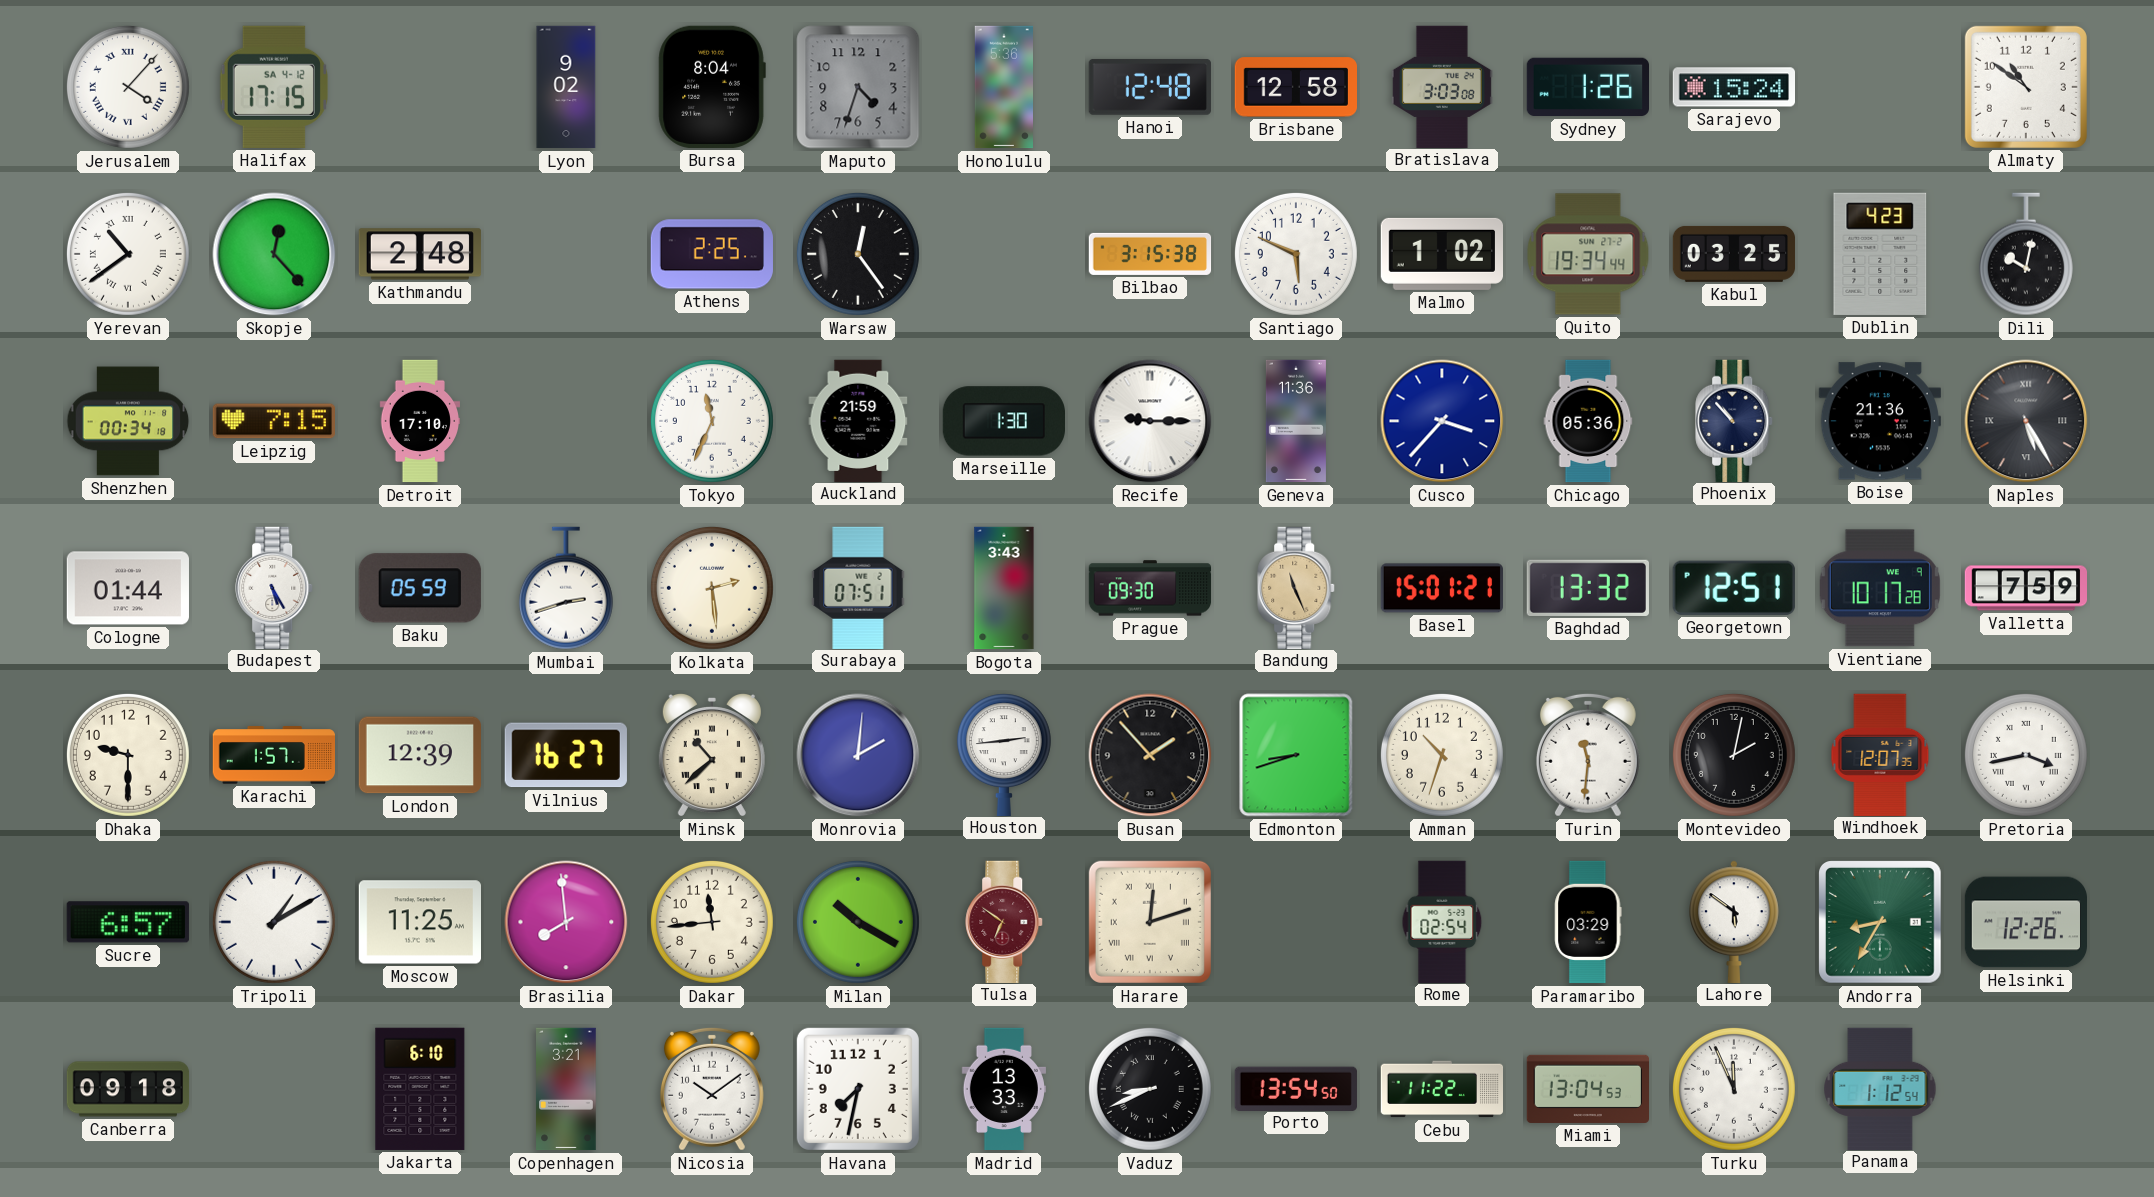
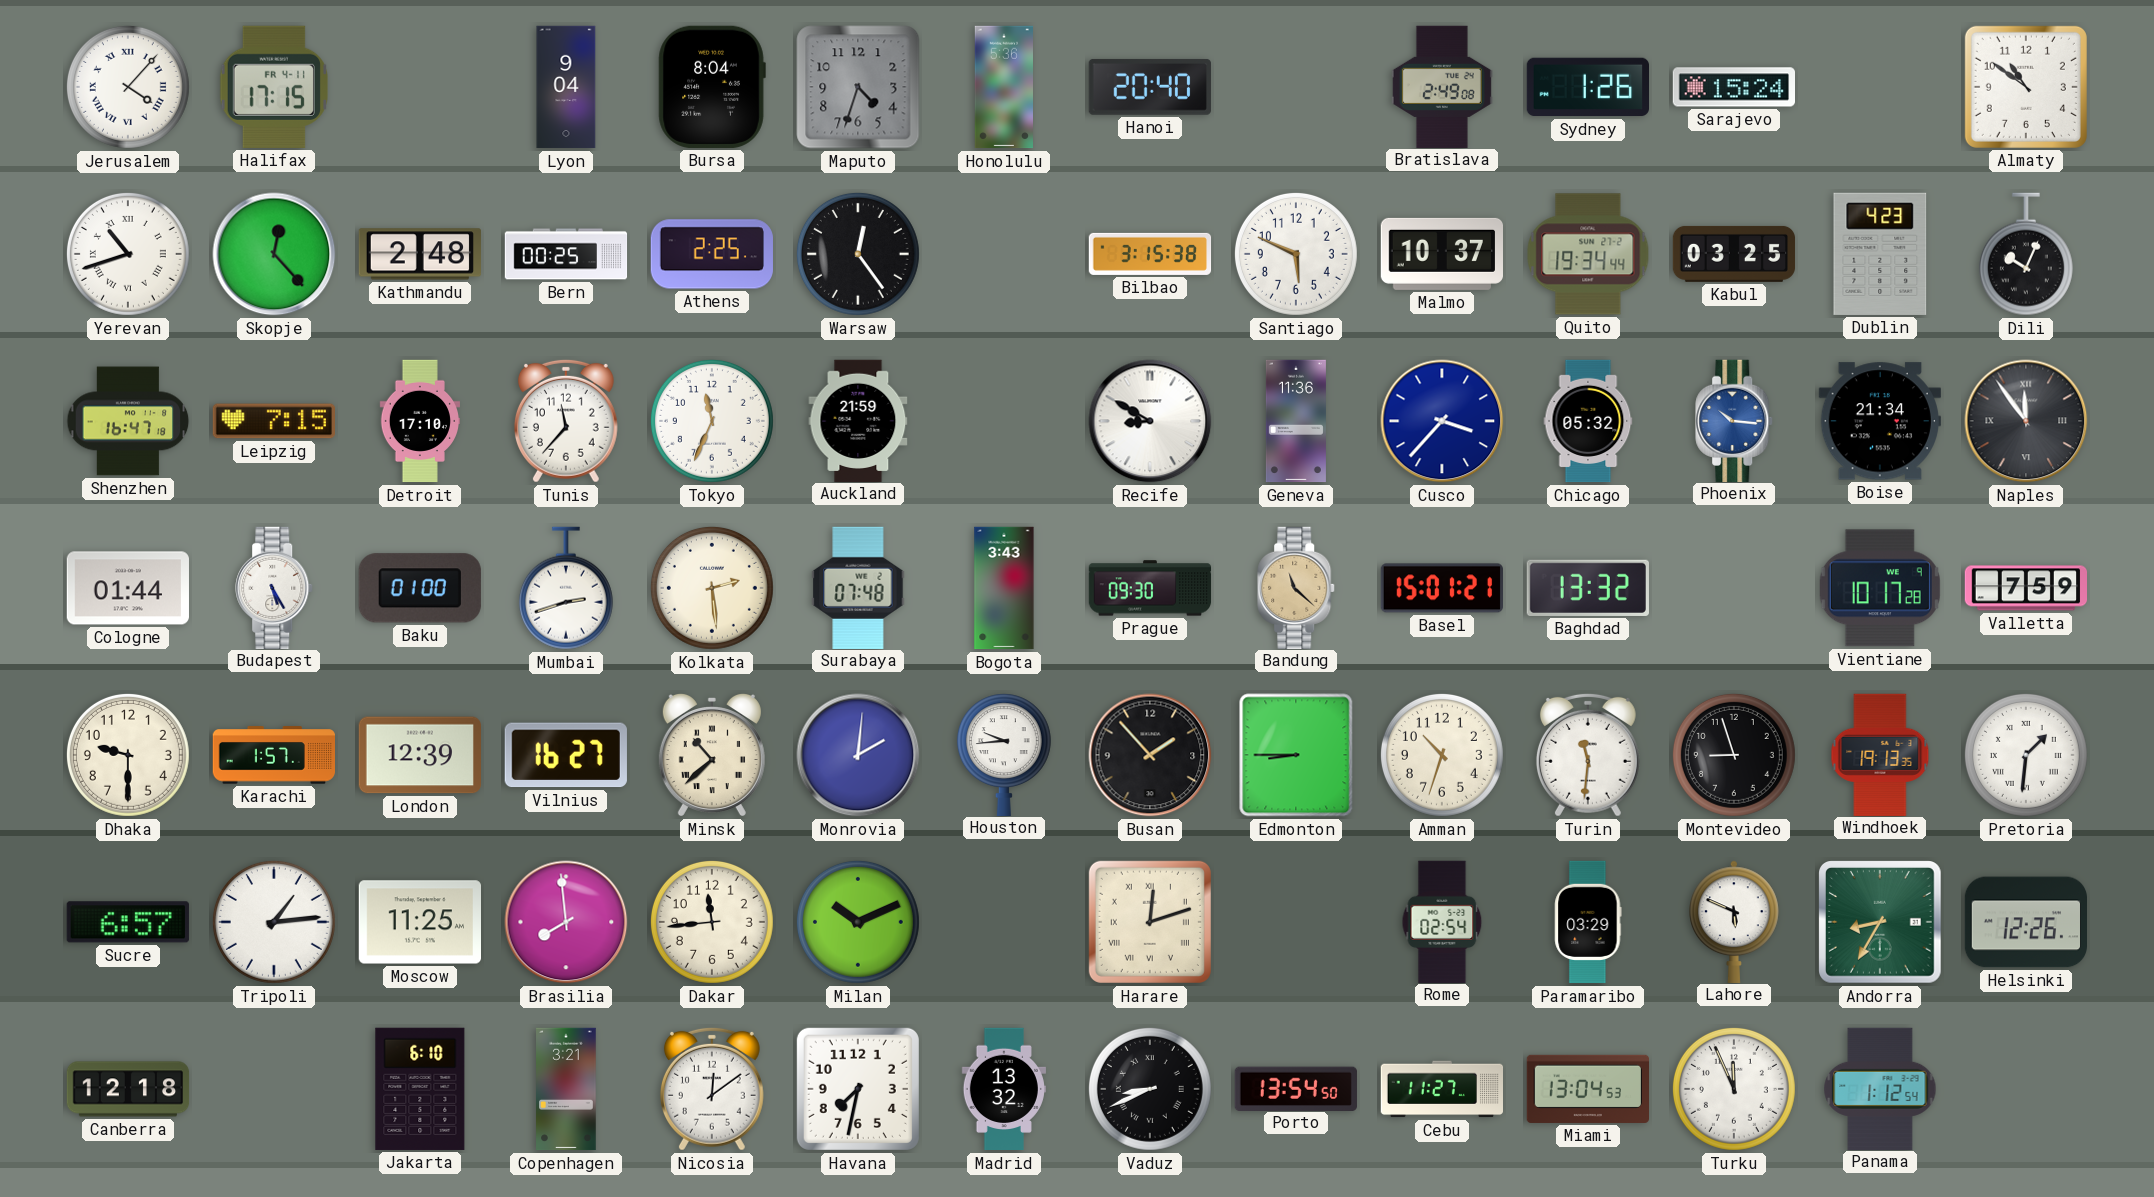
Halifax date: SA 4-12 -> FR 4-11 (274, 87)
Lyon: 9:02 -> 9:04 (566, 87)
Hanoi: 12:48 -> 20:40 (1150, 87)
Brisbane: 12:58 -> none (1295, 87)
Bratislava: 3:03 -> 2:49 (1442, 86)
Yerevan: 10:39 -> 10:42 (128, 254)
Bern: none -> 00:25 (566, 254)
Malmo: 1:02 -> 10:37 (1441, 254)
Dili: 10:02 -> 10:04 (2026, 254)
Shenzhen: 00:34 -> 16:47 (128, 421)
Tunis: none -> 11:37 (566, 421)
Marseille: 1:30 -> none (1003, 421)
Recife: 9:15 -> 8:50 (1150, 421)
Chicago: 05:36 -> 05:32 (1588, 421)
Phoenix: 10:53 -> 10:16 (1735, 420)
Phoenix dial: navy -> blue (1735, 420)
Boise: 21:36 -> 21:34 (1880, 421)
Naples: 5:25 -> 11:54 (2026, 421)
Baku: 05:59 -> 01:00 (420, 588)
Surabaya: 07:51 -> 07:48 (858, 587)
Bandung: 11:26 -> 11:22 (1297, 587)
Georgetown: 12:51 -> none (1734, 588)
Houston: 2:44 -> 9:44 (1004, 754)
Edmonton: 8:42 -> 8:45 (1296, 755)
Montevideo: 2:02 -> 8:57 (1734, 755)
Windhoek: 12:07 -> 19:13 (1880, 754)
Pretoria: 3:43 -> 1:31 (2026, 755)
Tripoli: 1:10 -> 1:14 (274, 922)
Milan: 10:20 -> 10:11 (858, 922)
Tulsa: 6:51 -> none (1005, 921)
Lahore: 5:51 -> 5:49 (1735, 921)
Canberra: 09:18 -> 12:18 (128, 1089)
Nicosia: 10:09 -> 12:09 (712, 1089)
Madrid: 13:33 -> 13:32 (1004, 1089)
Cebu: 11:22 -> 11:27 (1441, 1089)
